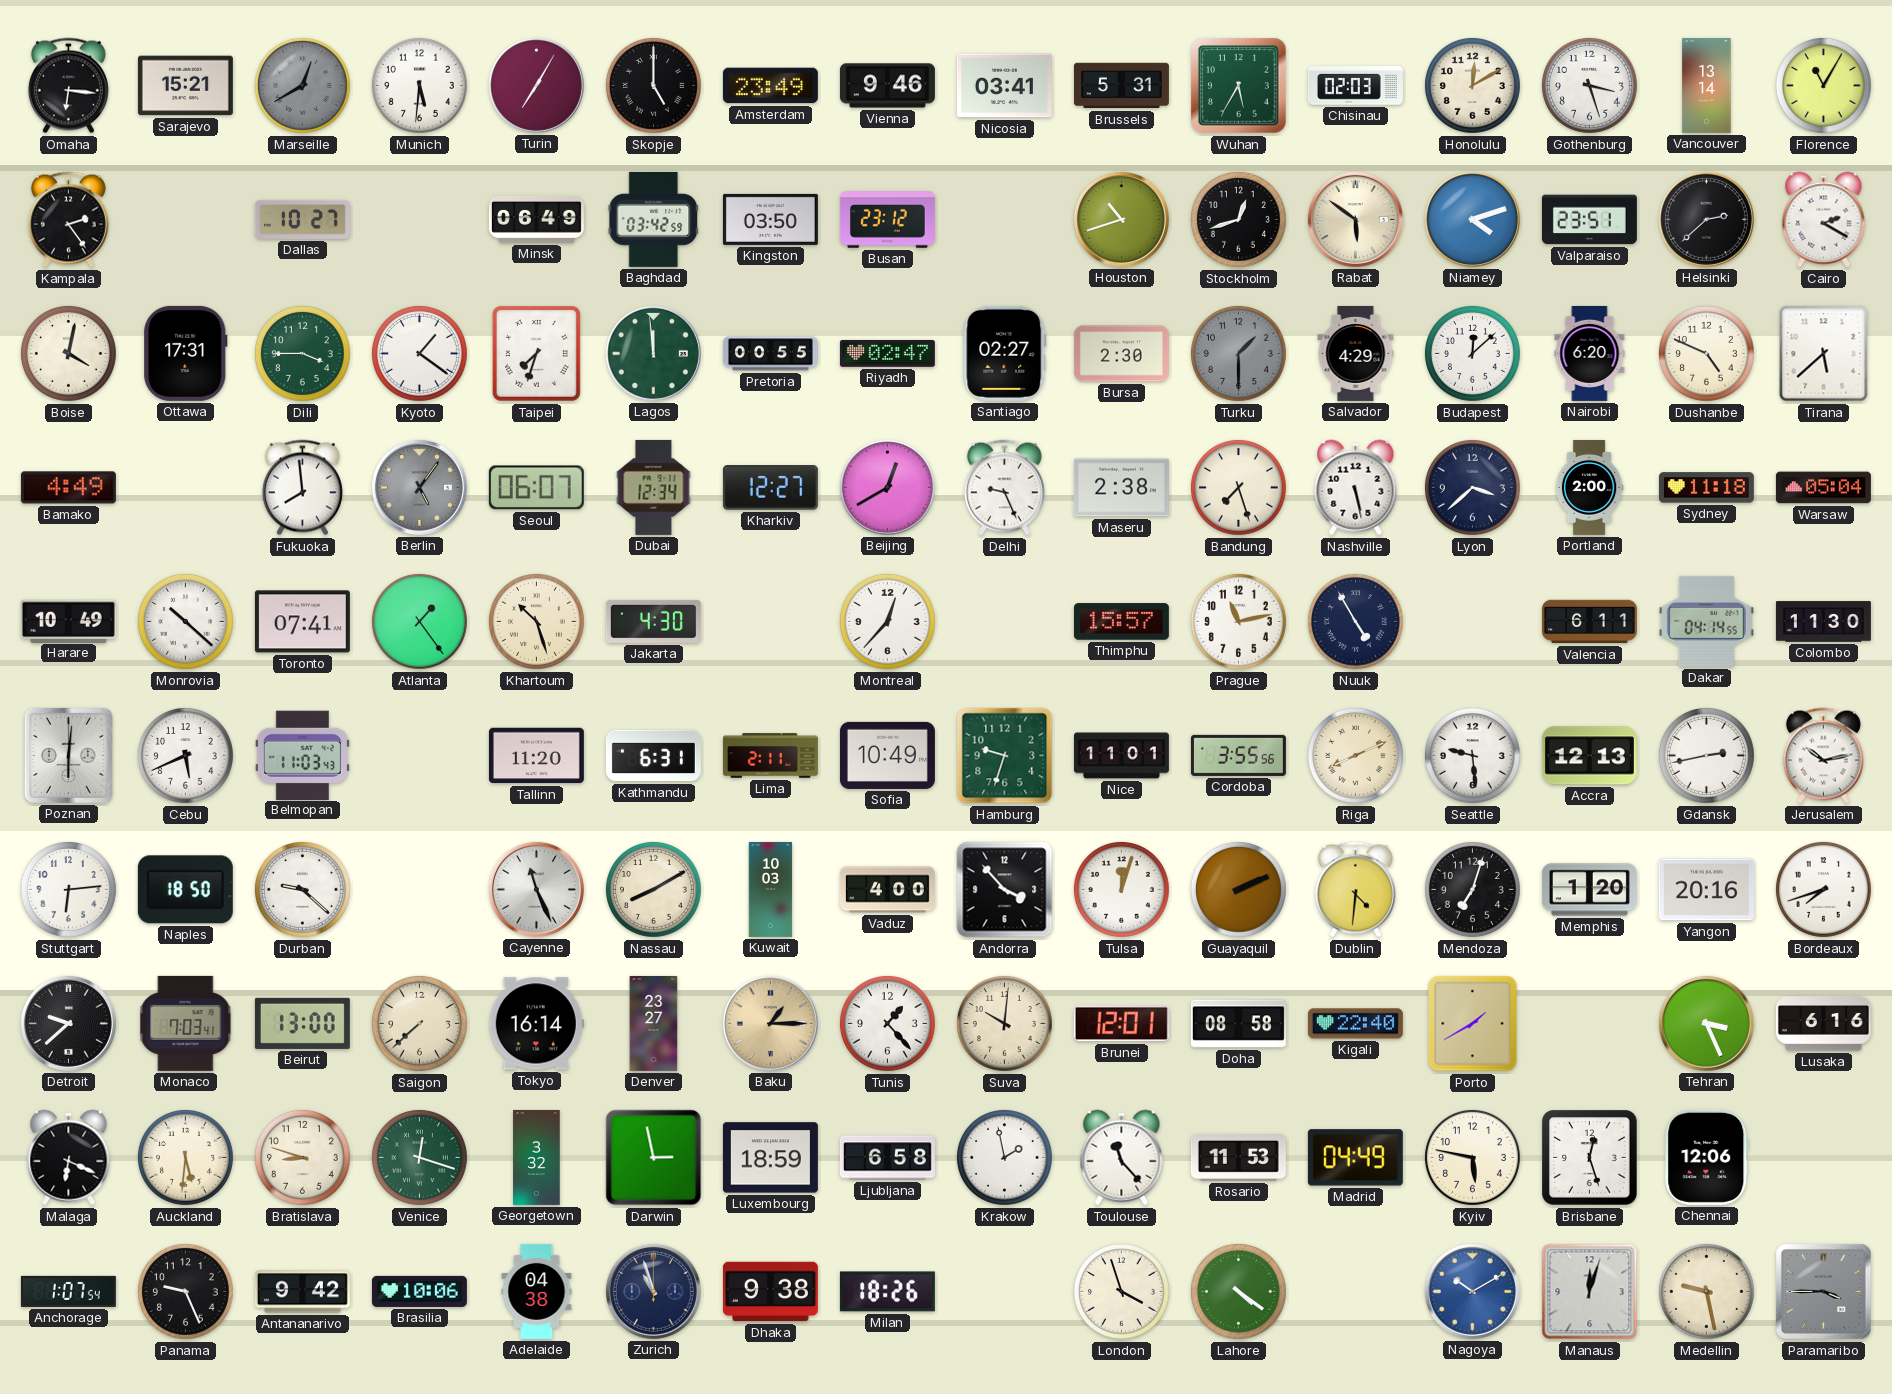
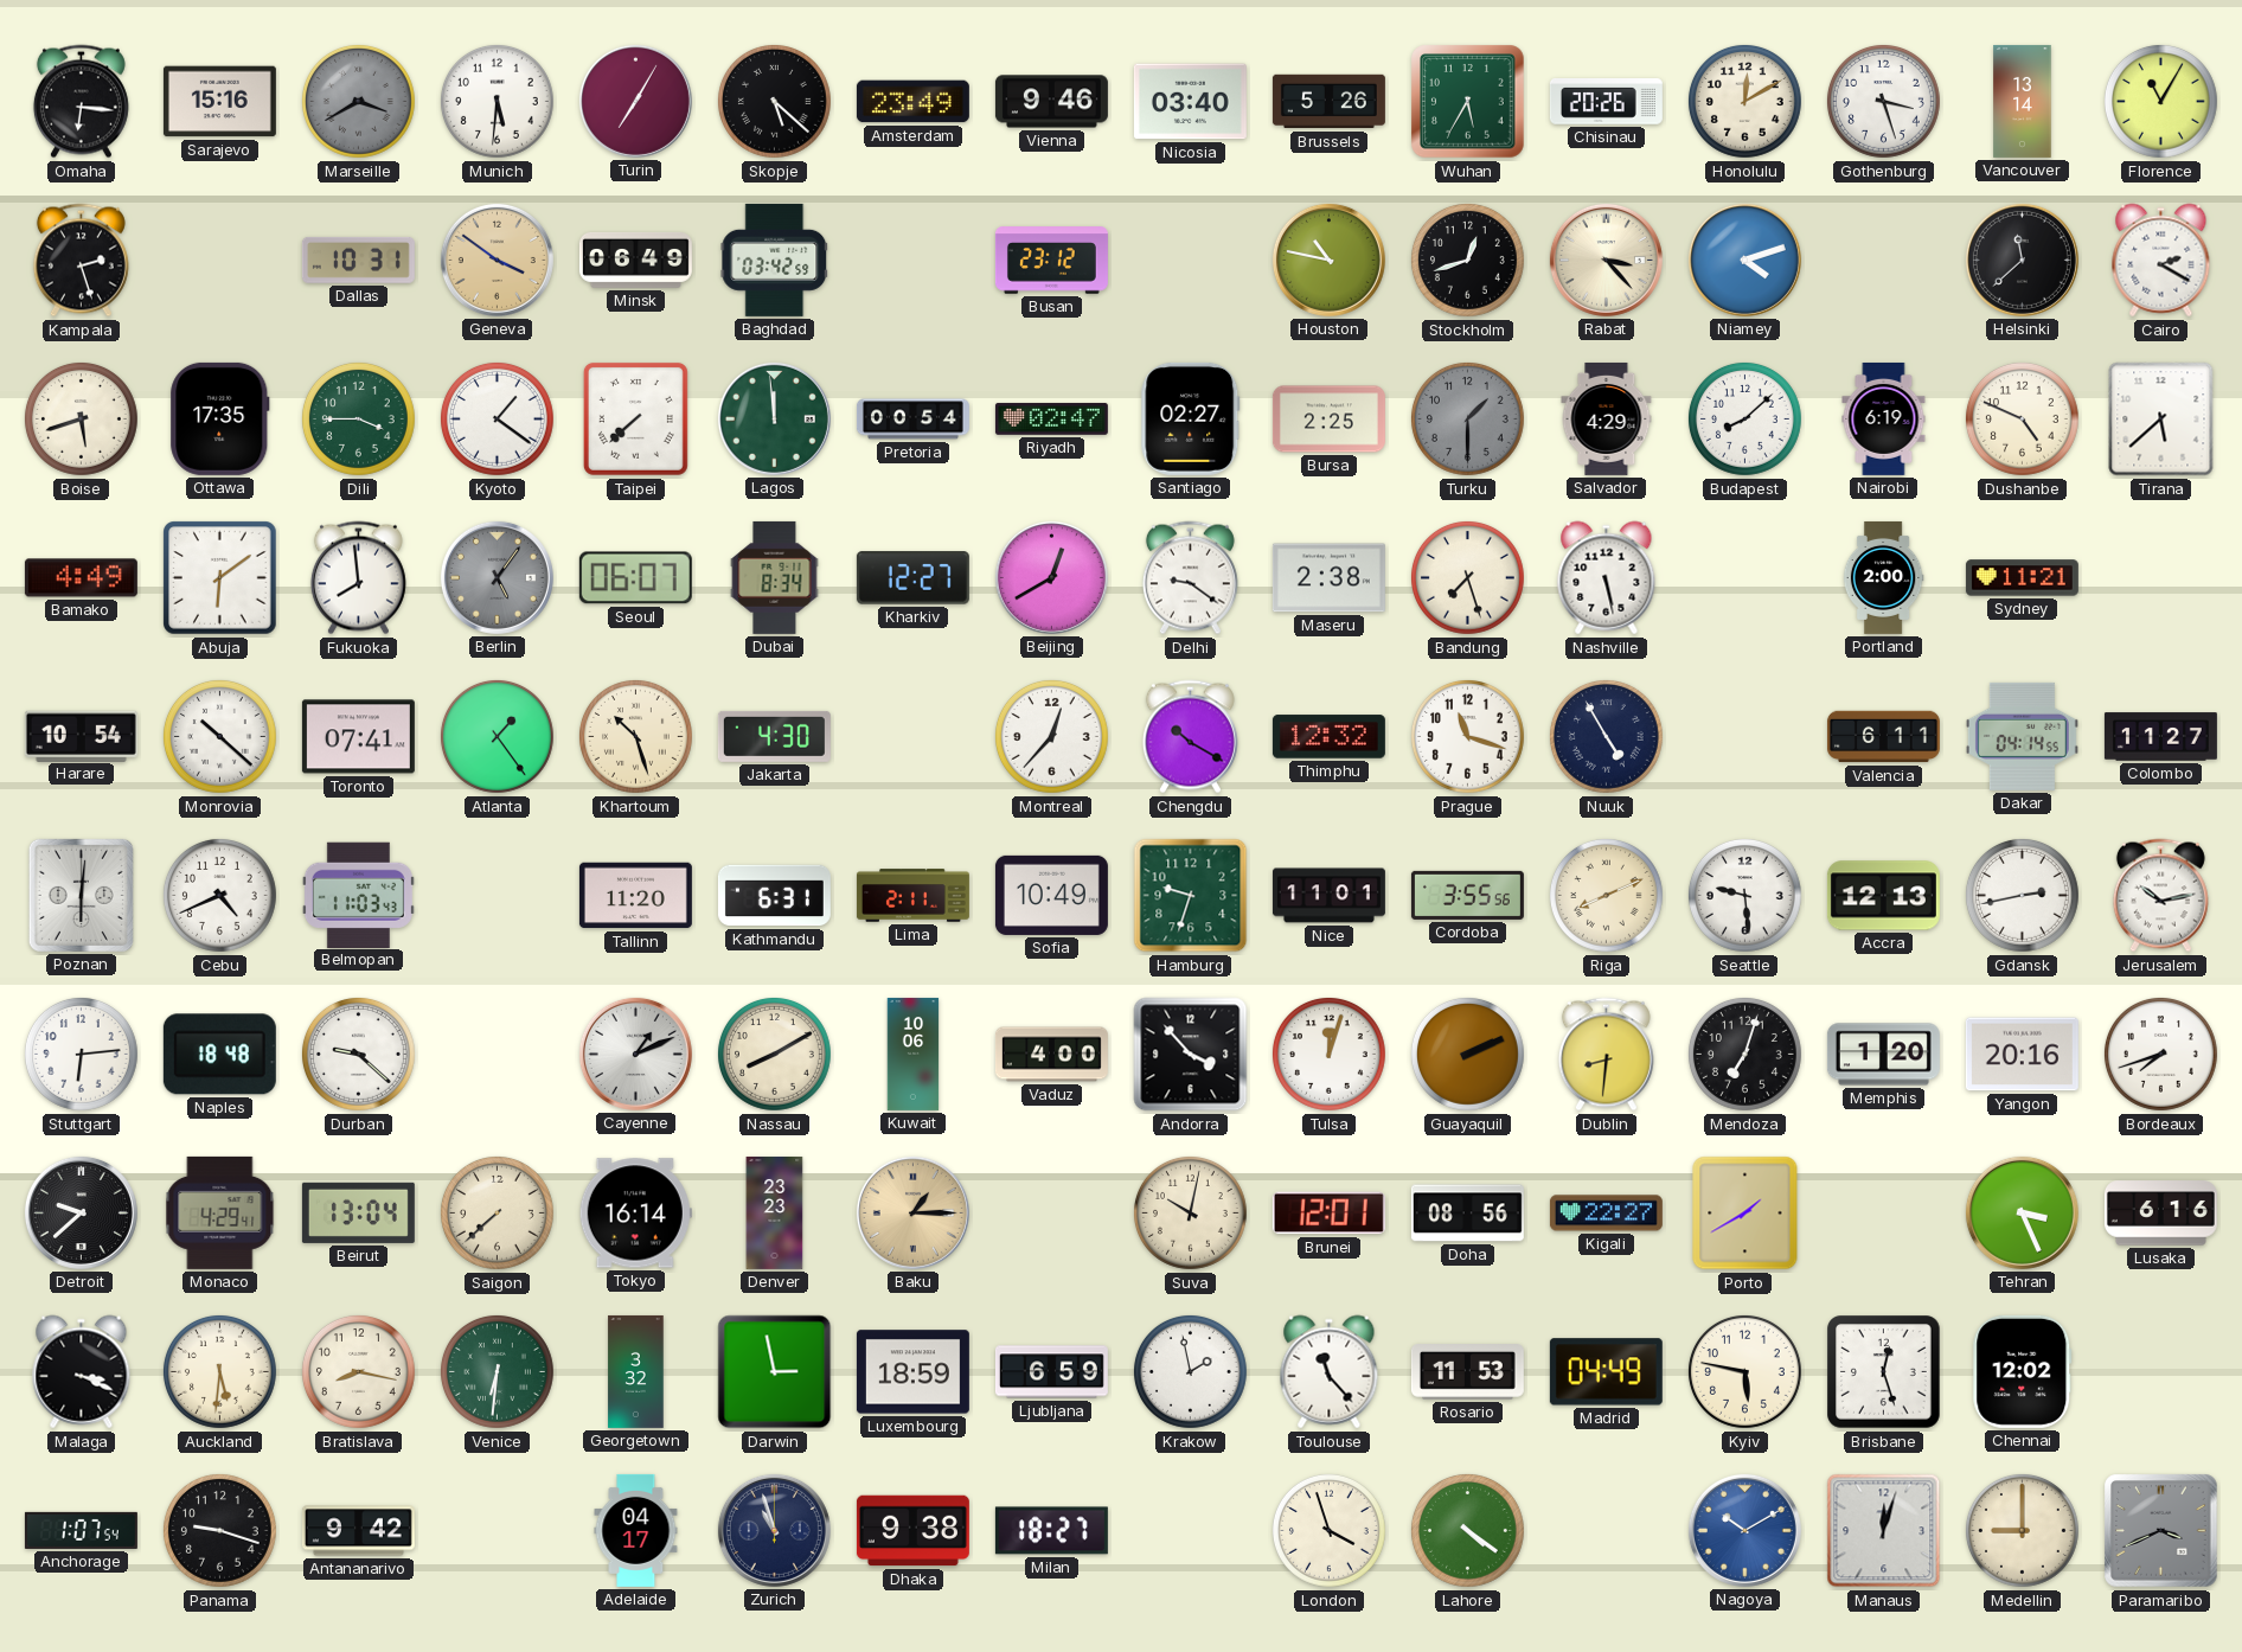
Sarajevo: 15:21 -> 15:16 (219, 102)
Marseille: 12:40 -> 3:40 (359, 102)
Skopje: 5:00 -> 5:22 (775, 102)
Nicosia: 03:41 -> 03:40 (1190, 102)
Brussels: 5:31 -> 5:26 (1328, 102)
Chisinau: 02:03 -> 20:26 (1606, 102)
Kampala: 2:24 -> 2:27 (81, 261)
Dallas: 10:27 -> 10:31 (358, 260)
Geneva: none -> 3:51 (497, 260)
Kingston: 03:50 -> none (770, 219)
Houston: 10:42 -> 10:47 (1328, 260)
Rabat: 5:51 -> 3:23 (1606, 260)
Valparaiso: 23:51 -> none (1589, 220)
Helsinki: 2:38 -> 11:38 (2022, 260)
Boise: 4:02 -> 5:42 (82, 420)
Ottawa: 17:31 -> 17:35 (220, 418)
Taipei: 7:33 -> 7:38 (635, 418)
Pretoria: 00:55 -> 00:54 (912, 420)
Bursa: 2:30 -> 2:25 (1328, 420)
Budapest: 12:08 -> 8:08 (1745, 420)
Nairobi: 6:20 -> 6:19 (1884, 418)
Abuja: none -> 6:09 (220, 578)
Dubai: 12:34 -> 8:34 (775, 577)
Delhi: 9:26 -> 9:21 (1190, 578)
Lyon: 3:38 -> none (1473, 488)
Sydney: 11:18 -> 11:21 (2022, 578)
Warsaw: 05:04 -> none (1823, 488)
Harare: 10:49 -> 10:54 (81, 736)
Chengdu: none -> 10:20 (1190, 737)
Thimphu: 15:57 -> 12:32 (1328, 737)
Prague: 11:13 -> 11:18 (1468, 737)
Colombo: 11:30 -> 11:27 (2160, 737)
Cebu: 5:41 -> 4:41 (220, 896)
Naples: 18:50 -> 18:48 (219, 1055)
Cayenne: 11:26 -> 1:11 (635, 1054)
Kuwait: 10:03 -> 10:06 (914, 1054)
Dublin: 4:31 -> 8:31 (1606, 1055)
Monaco: 7:03 -> 4:29 (220, 1212)
Beirut: 13:00 -> 13:04 (358, 1212)
Denver: 23:27 -> 23:23 (775, 1212)
Tunis: 1:23 -> none (888, 1024)
Suva: 10:01 -> 10:02 (1191, 1214)
Doha: 08:58 -> 08:56 (1467, 1214)
Kigali: 22:40 -> 22:27 (1606, 1214)
Malaga: 6:19 -> 3:19 (82, 1372)
Bratislava: 8:48 -> 8:17 (359, 1372)
Venice: 12:18 -> 6:31 (498, 1372)
Ljubljana: 6:58 -> 6:59 (1051, 1372)
Chennai: 12:06 -> 12:02 (2023, 1371)
Panama: 9:26 -> 9:18 (220, 1531)
Brasilia: 10:06 -> none (419, 1291)
Adelaide: 04:38 -> 04:17 (636, 1530)
Milan: 18:26 -> 18:27 (1051, 1531)
Medellin: 9:28 -> 9:00 (2023, 1531)
Paramaribo: 3:45 -> 3:41 (2161, 1531)
